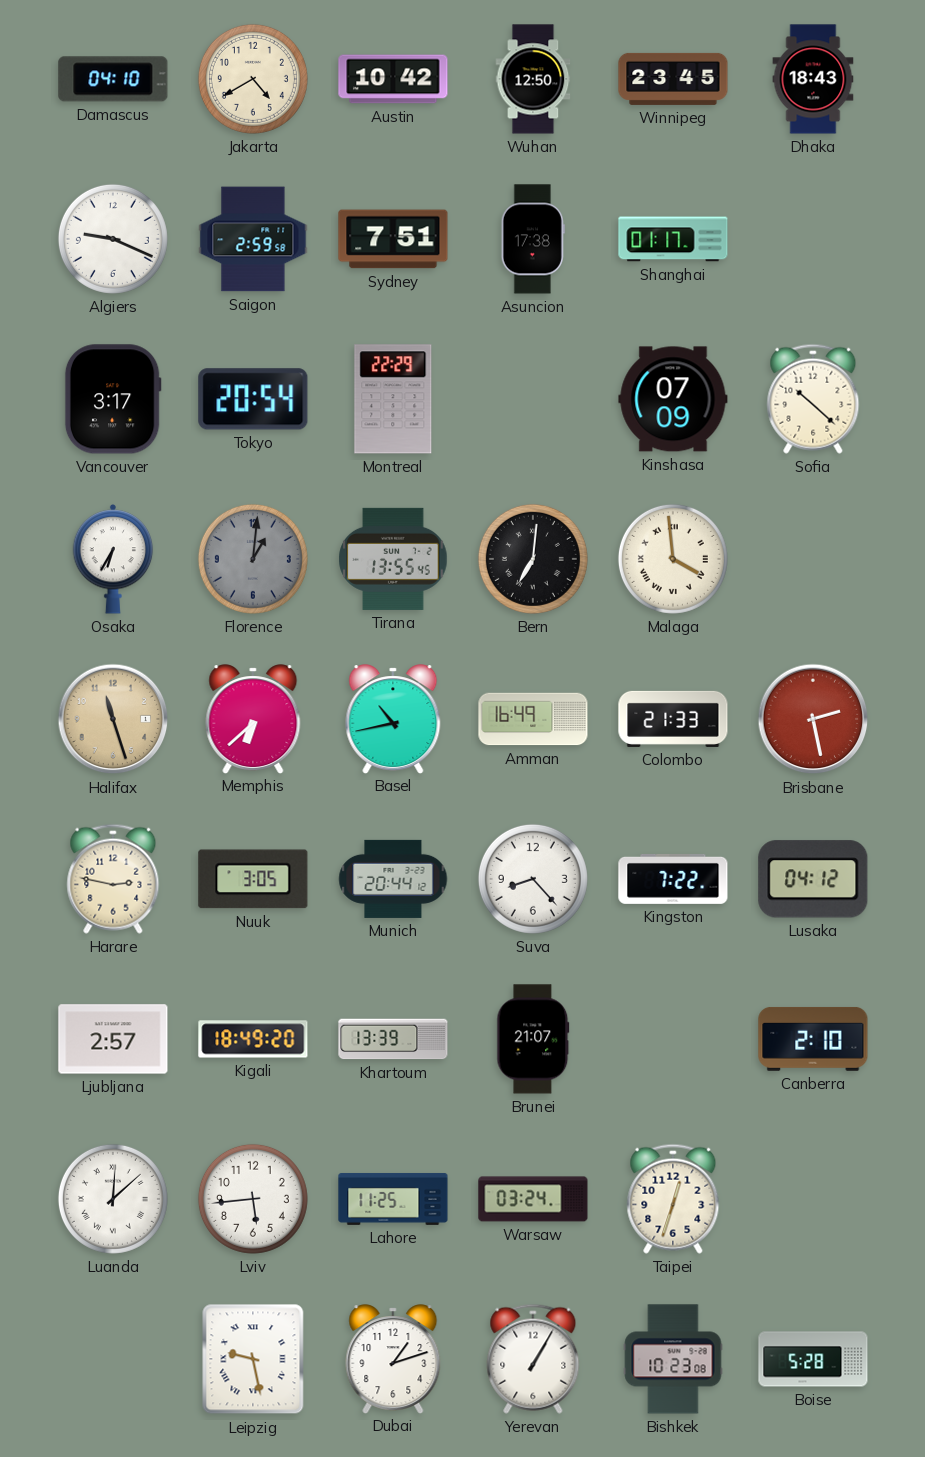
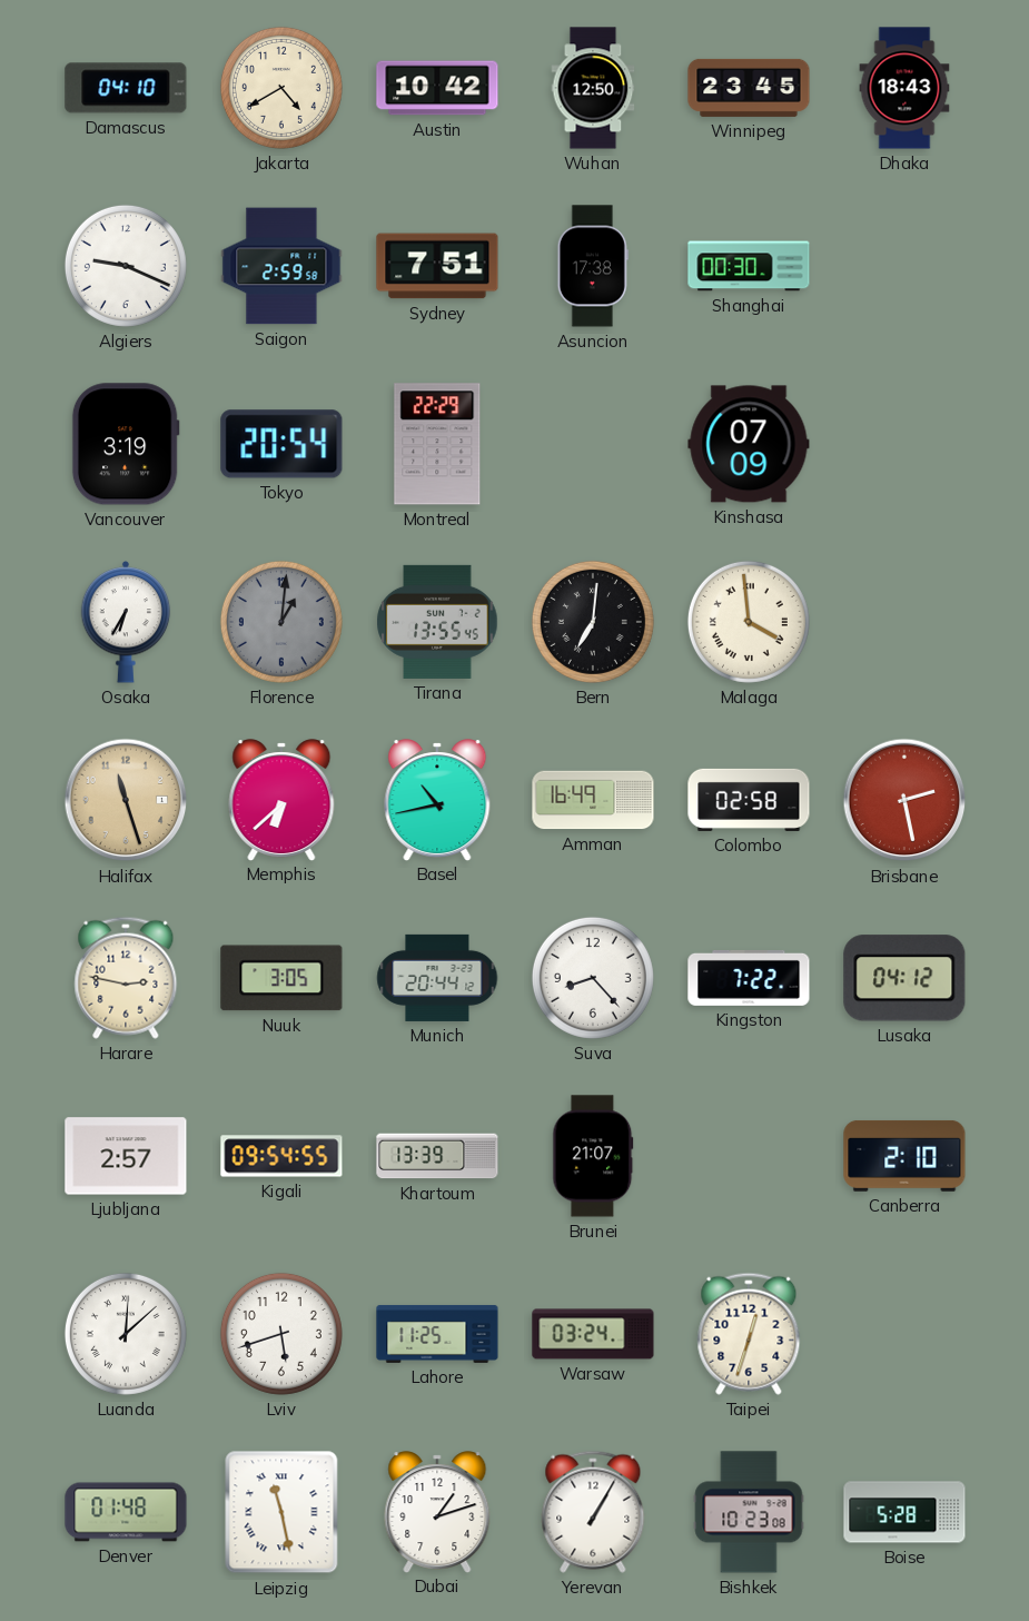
Shanghai: 01:17 -> 00:30 (749, 266)
Vancouver: 3:17 -> 3:19 (126, 444)
Sofia: 10:22 -> none (813, 399)
Colombo: 21:33 -> 02:58 (749, 800)
Kigali: 18:49 -> 09:54 (281, 1156)
Lviv: 5:44 -> 5:42 (281, 1334)
Denver: none -> 01:48 (126, 1512)
Leipzig: 9:28 -> 11:28 (281, 1512)
